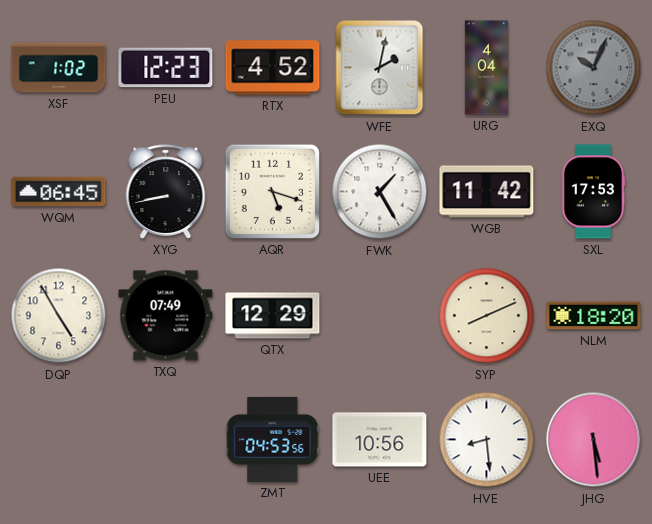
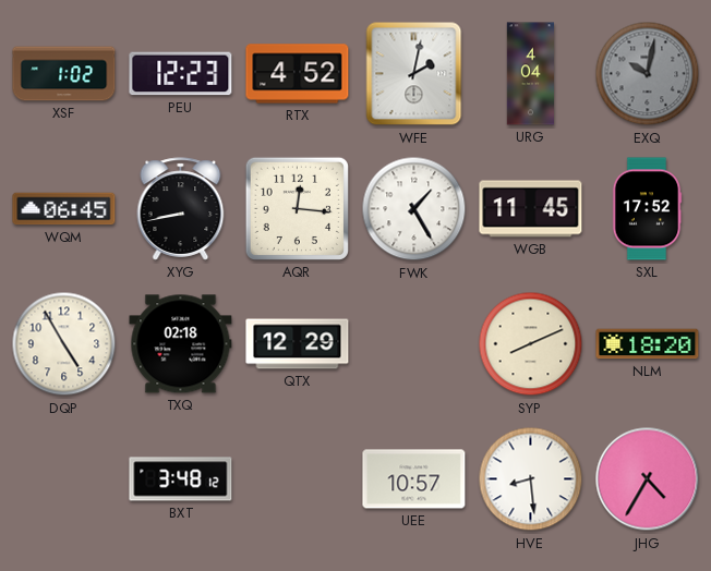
EXQ: 10:04 -> 10:02 (648, 74)
AQR: 5:18 -> 12:16 (297, 208)
WGB: 11:42 -> 11:45 (531, 209)
SXL: 17:53 -> 17:52 (647, 209)
TXQ: 07:49 -> 02:18 (181, 344)
BXT: none -> 3:48 (181, 479)
ZMT: 04:53 -> none (273, 439)
UEE: 10:56 -> 10:57 (414, 479)
JHG: 5:29 -> 4:35 (648, 479)
